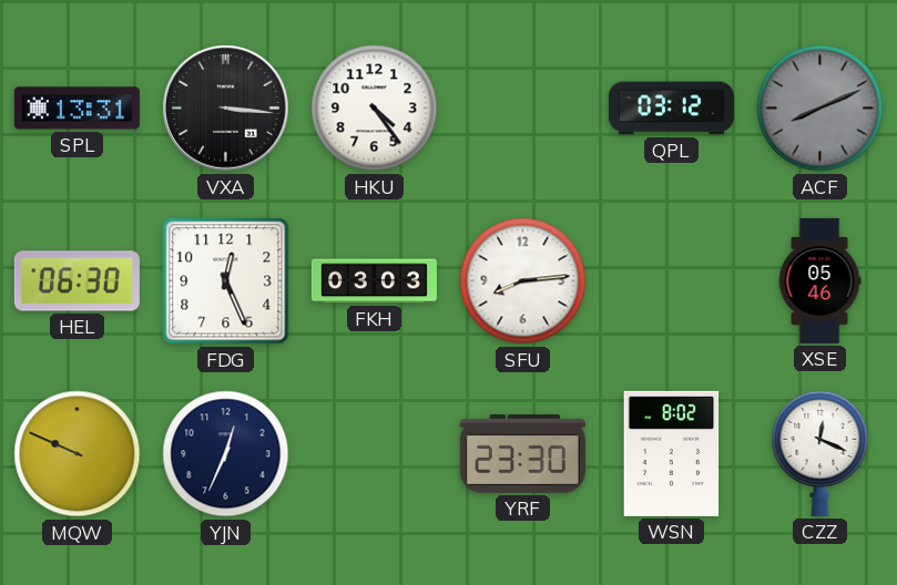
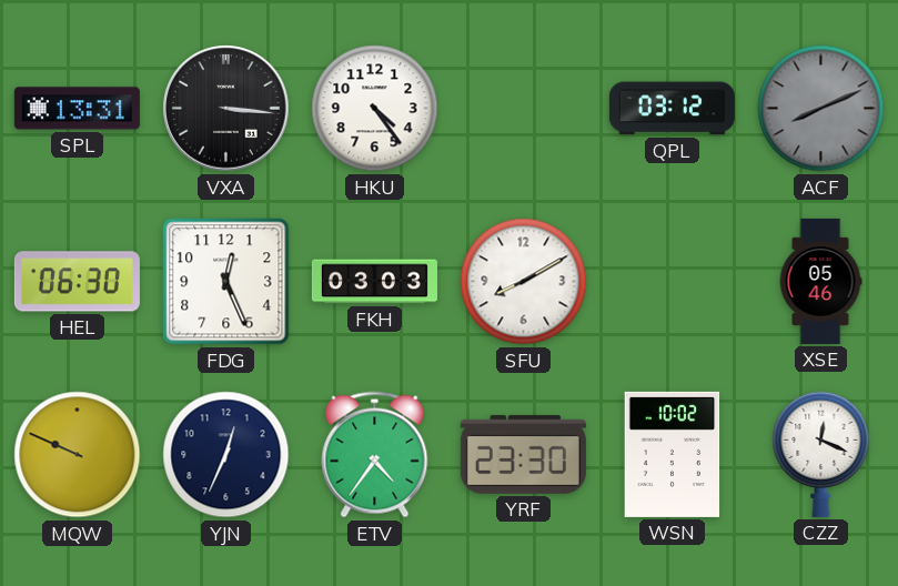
SFU: 8:14 -> 8:10 (524, 282)
ETV: none -> 4:36 (375, 455)
WSN: 8:02 -> 10:02 (673, 454)
